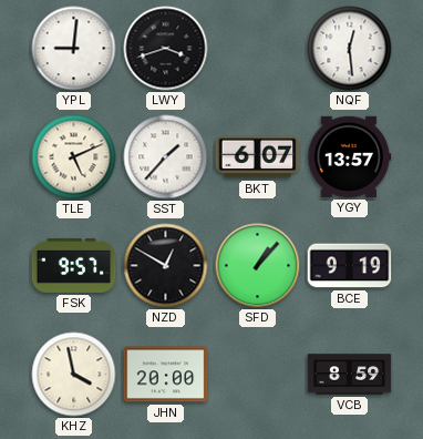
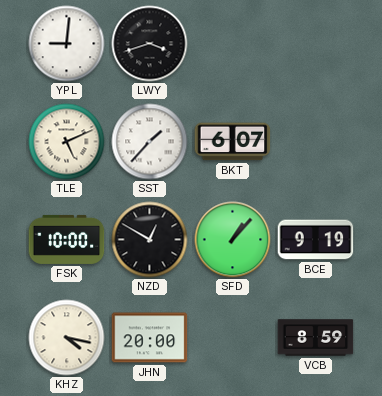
NQF: 12:29 -> none (350, 49)
YGY: 13:57 -> none (350, 156)
FSK: 9:57 -> 10:00 (67, 239)
KHZ: 3:58 -> 4:17 (67, 338)
